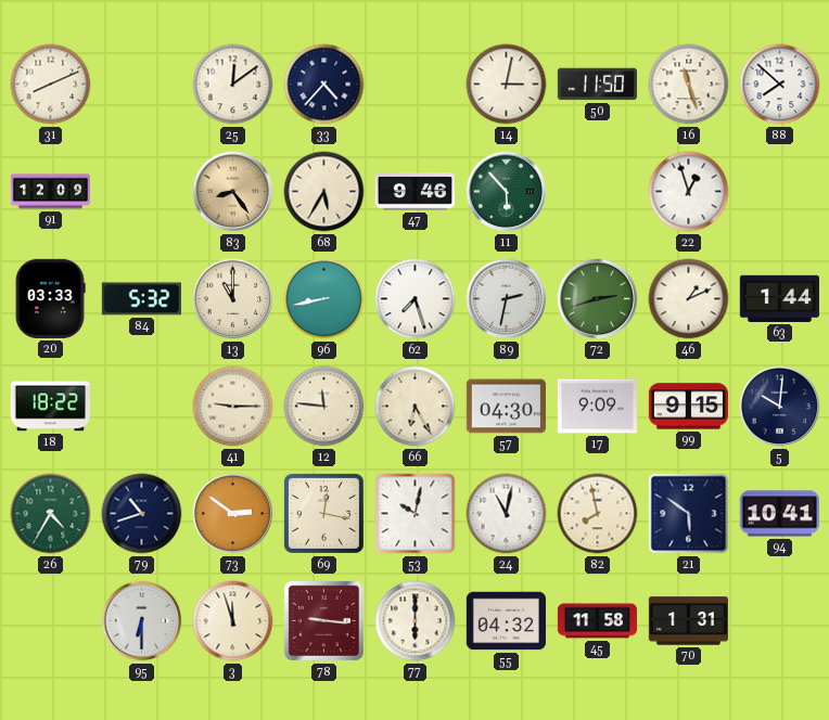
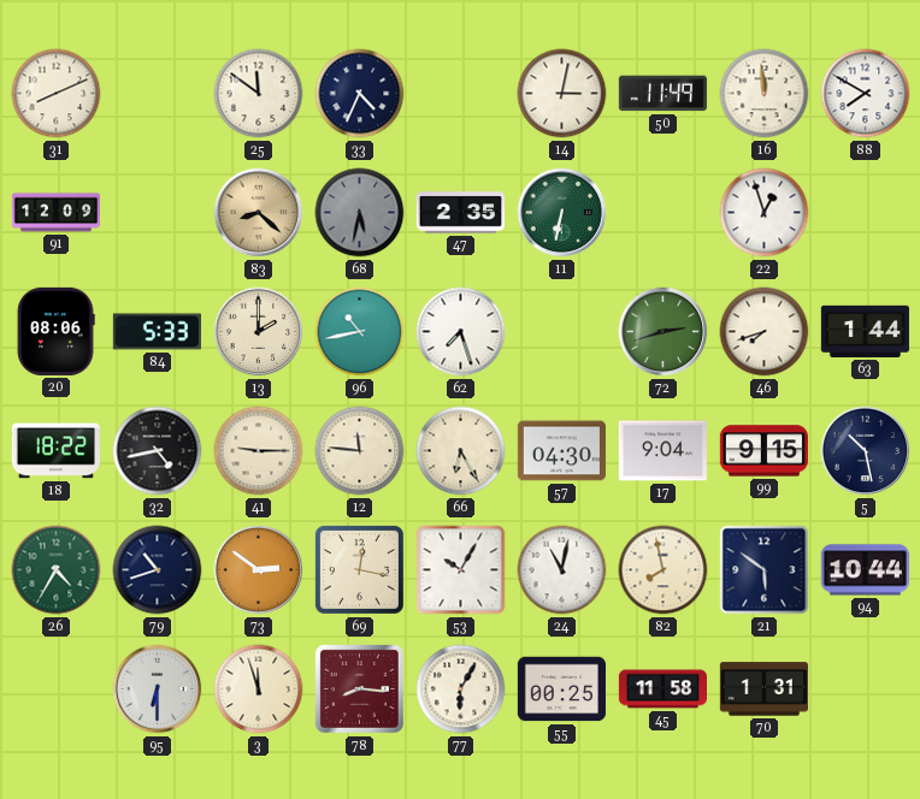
25: 12:09 -> 11:51 (259, 94)
33: 4:37 -> 4:34 (360, 94)
50: 11:50 -> 11:49 (662, 94)
16: 11:27 -> 11:59 (765, 94)
88: 7:52 -> 7:50 (866, 94)
83: 8:24 -> 8:22 (259, 213)
68: 5:35 -> 5:32 (360, 213)
68 dial: cream -> grey (360, 213)
47: 9:46 -> 2:35 (460, 213)
11: 5:53 -> 6:32 (562, 213)
20: 03:33 -> 08:06 (55, 331)
84: 5:32 -> 5:33 (157, 332)
13: 11:00 -> 2:00 (259, 332)
96: 8:43 -> 10:43 (360, 332)
89: 2:32 -> none (507, 299)
46: 1:11 -> 7:42 (765, 332)
32: none -> 4:43 (158, 451)
17: 9:09 -> 9:04 (662, 451)
5: 10:01 -> 10:28 (866, 451)
53: 10:02 -> 10:05 (461, 570)
94: 10:41 -> 10:44 (865, 570)
78: 9:16 -> 8:16 (359, 688)
77: 6:00 -> 6:05 (461, 689)
55: 04:32 -> 00:25 (561, 689)
